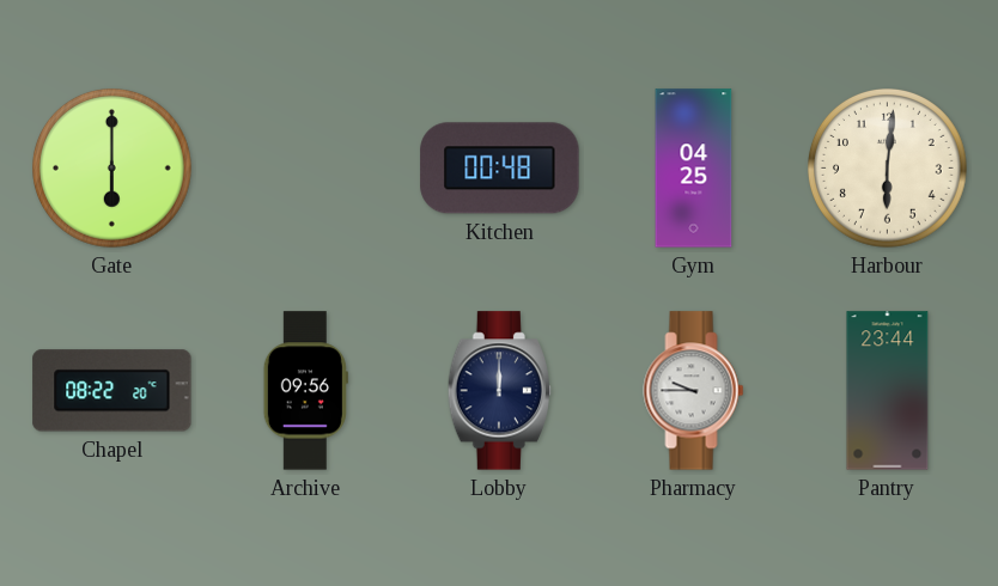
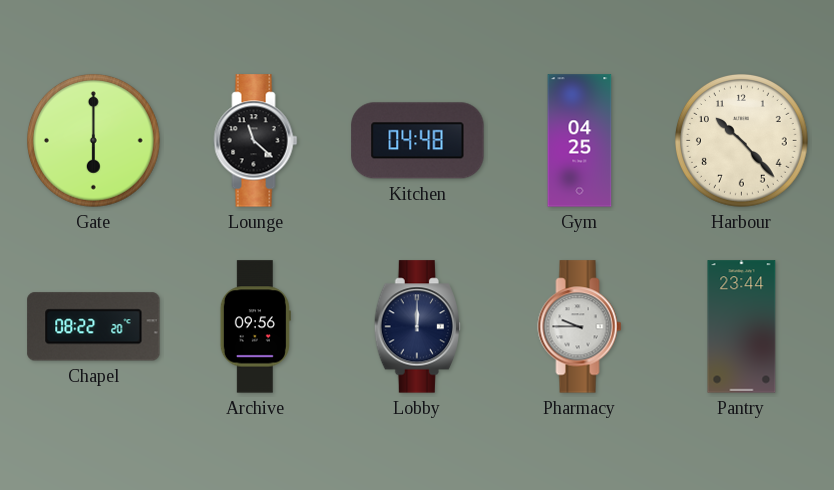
Lounge: none -> 11:22 (256, 141)
Kitchen: 00:48 -> 04:48 (418, 141)
Harbour: 6:01 -> 10:23 (742, 141)
